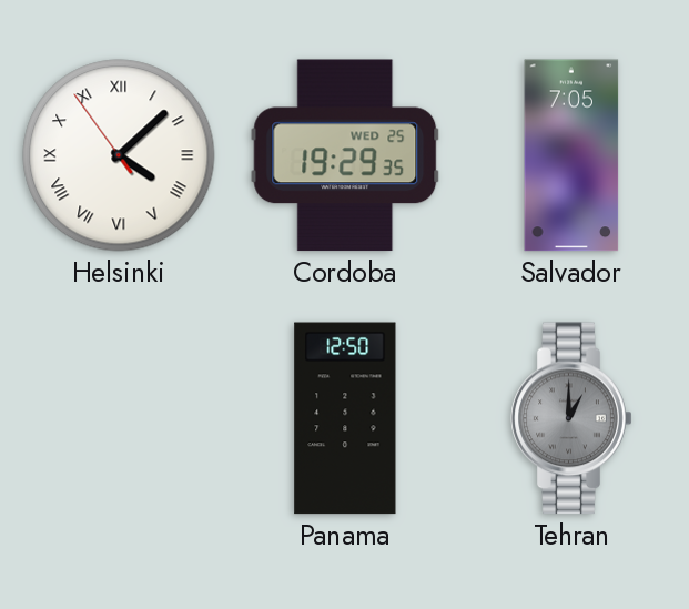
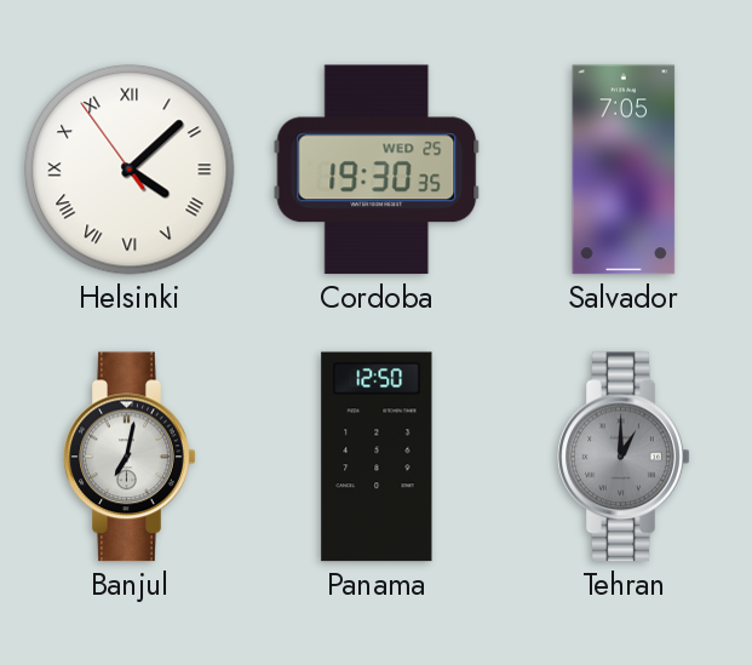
Cordoba: 19:29 -> 19:30 (377, 170)
Banjul: none -> 7:02 (130, 457)
